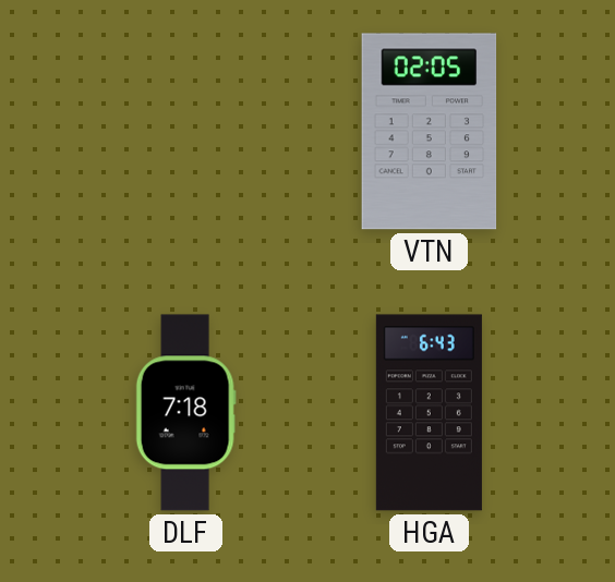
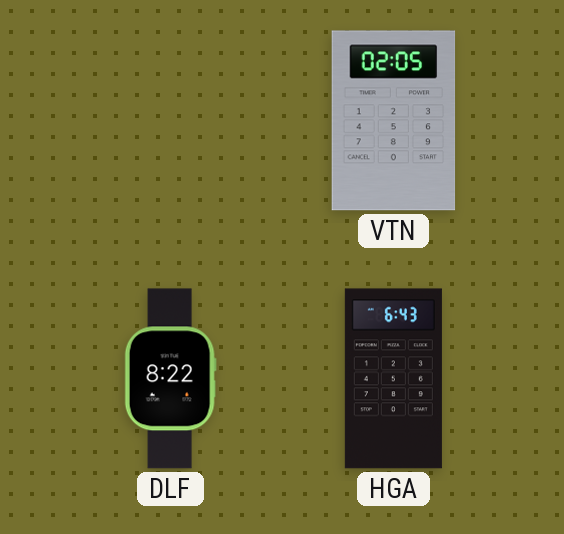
DLF: 7:18 -> 8:22 (170, 379)
